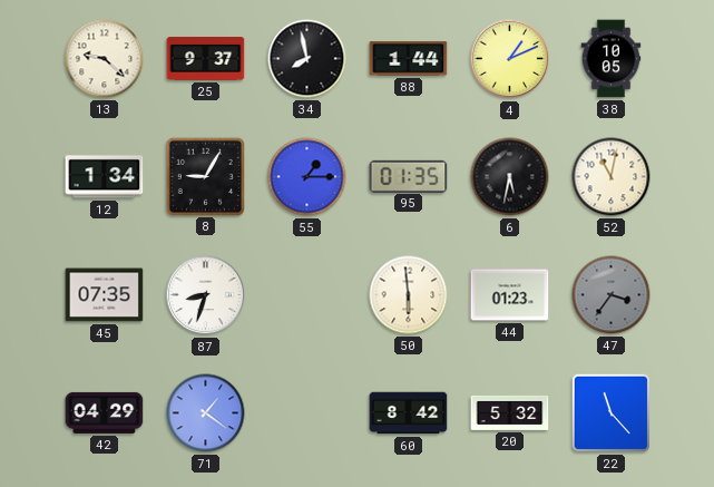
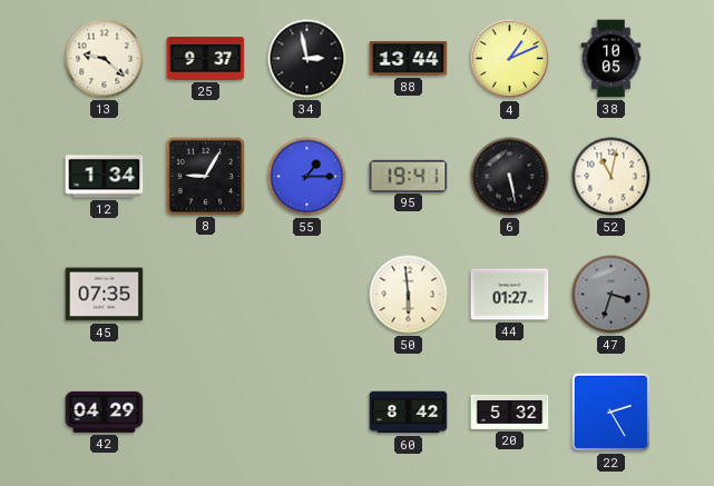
34: 7:58 -> 2:58 (307, 59)
88: 1:44 -> 13:44 (409, 59)
95: 01:35 -> 19:41 (409, 176)
6: 5:32 -> 5:28 (510, 177)
87: 8:33 -> none (206, 295)
44: 01:23 -> 01:27 (510, 295)
47: 3:36 -> 3:33 (612, 295)
71: 1:21 -> none (206, 413)
22: 11:23 -> 2:25 (610, 411)
